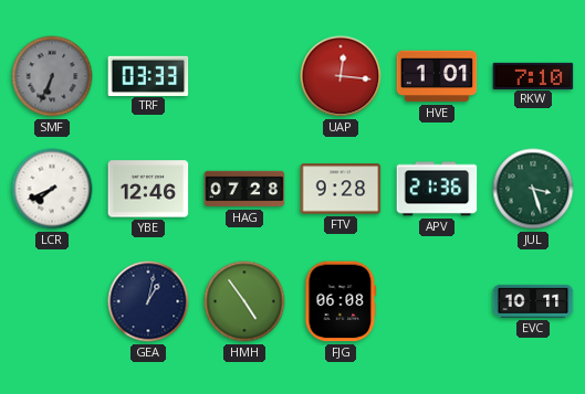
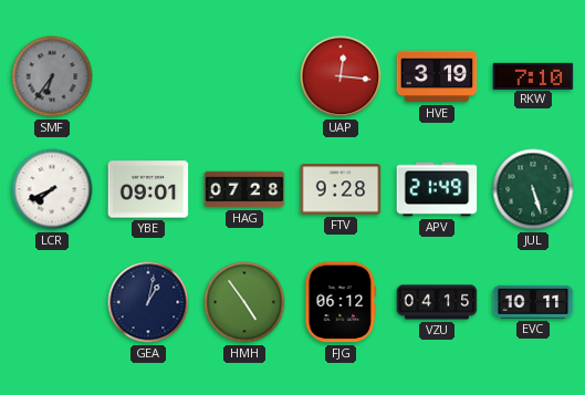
SMF: 6:34 -> 6:36 (52, 76)
TRF: 03:33 -> none (148, 75)
HVE: 1:01 -> 3:19 (437, 76)
YBE: 12:46 -> 09:01 (148, 189)
APV: 21:36 -> 21:49 (437, 189)
JUL: 3:27 -> 5:27 (533, 189)
FJG: 06:08 -> 06:12 (341, 302)
VZU: none -> 04:15 (437, 302)
